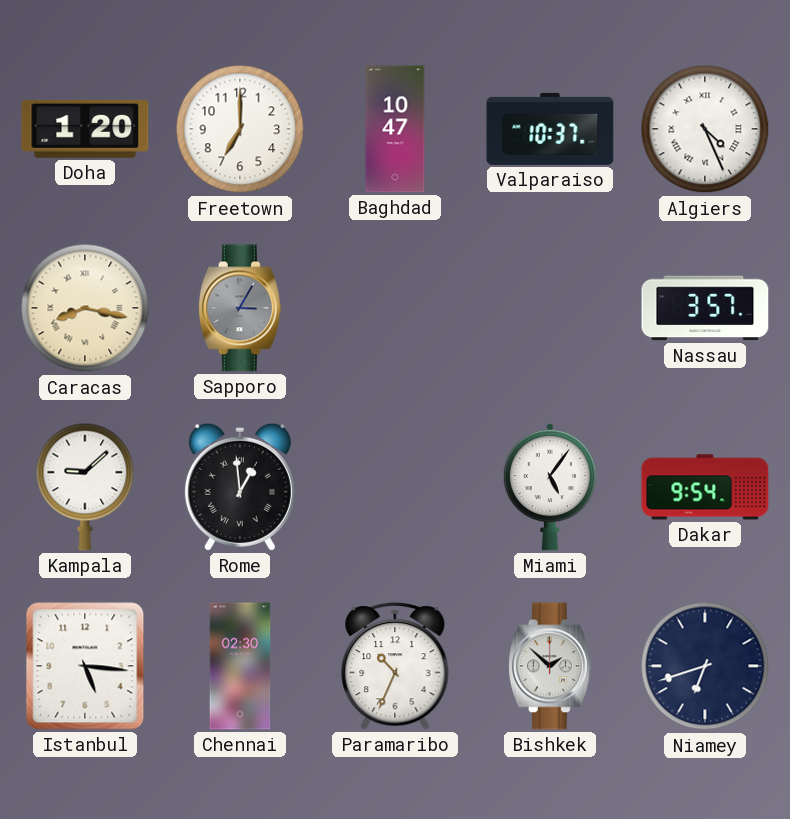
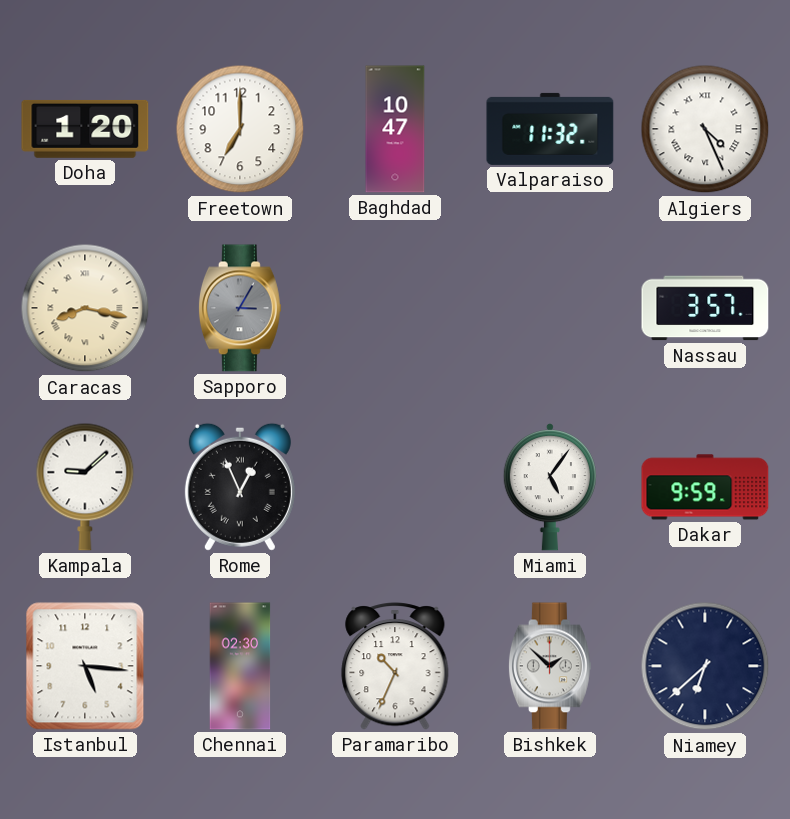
Valparaiso: 10:37 -> 11:32 (550, 129)
Rome: 12:59 -> 12:56 (240, 487)
Dakar: 9:54 -> 9:59 (705, 487)
Niamey: 6:42 -> 6:38 (705, 666)
